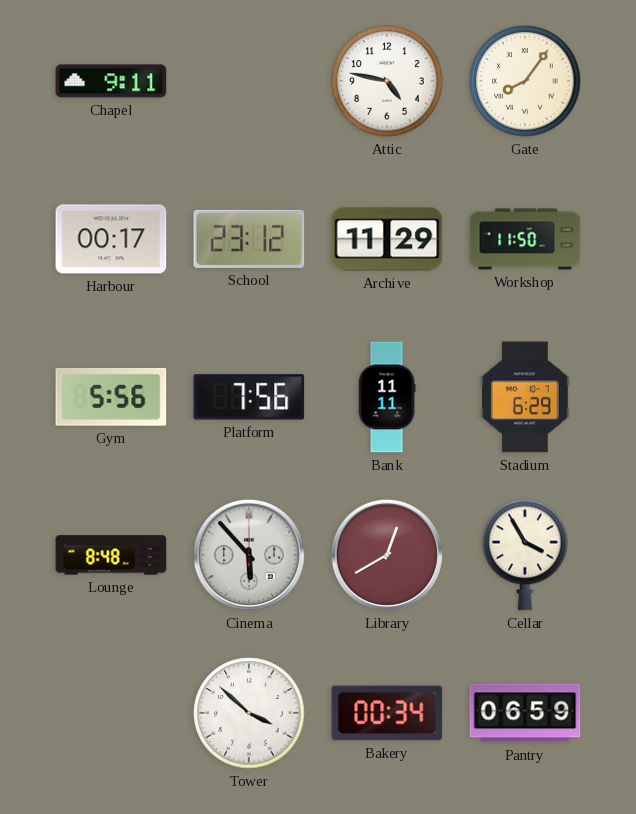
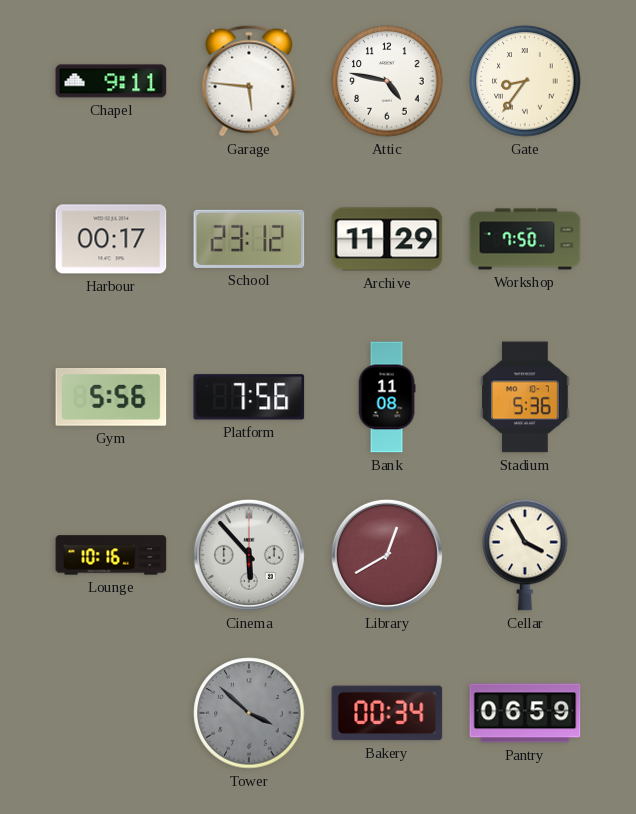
Garage: none -> 5:46 (249, 81)
Gate: 8:06 -> 8:36 (525, 81)
Workshop: 11:50 -> 7:50 (525, 239)
Bank: 11:11 -> 11:08 (387, 397)
Stadium: 6:29 -> 5:36 (525, 397)
Lounge: 8:48 -> 10:16 (111, 555)
Tower dial: white -> grey (249, 713)
